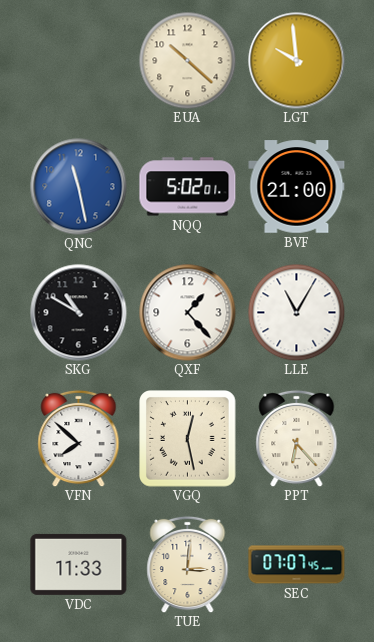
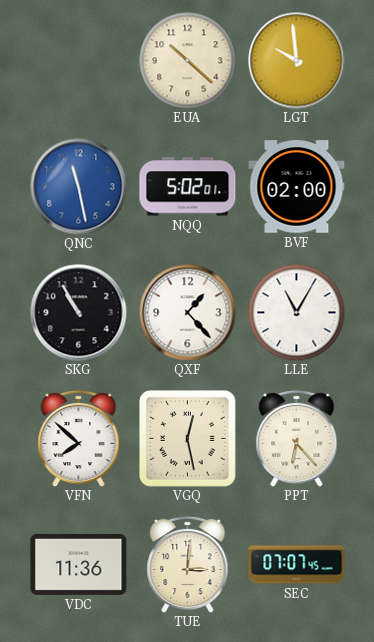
BVF: 21:00 -> 02:00 (297, 187)
SKG: 10:50 -> 10:55 (79, 313)
VDC: 11:33 -> 11:36 (79, 564)
